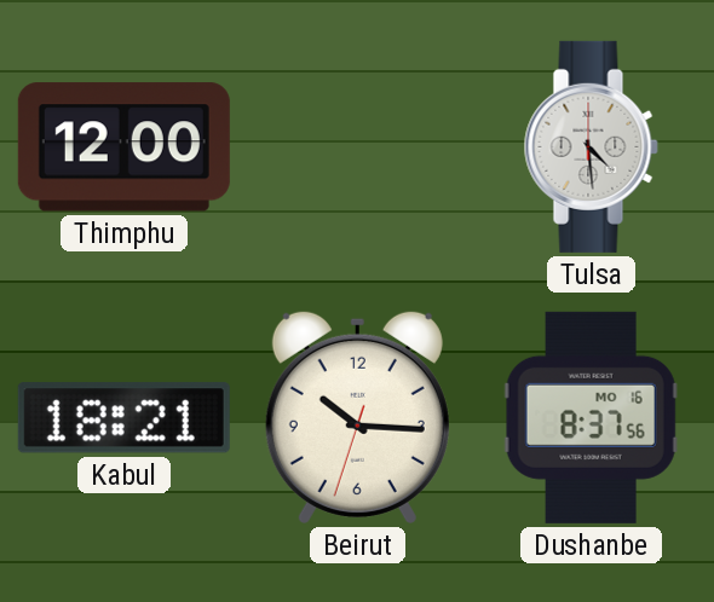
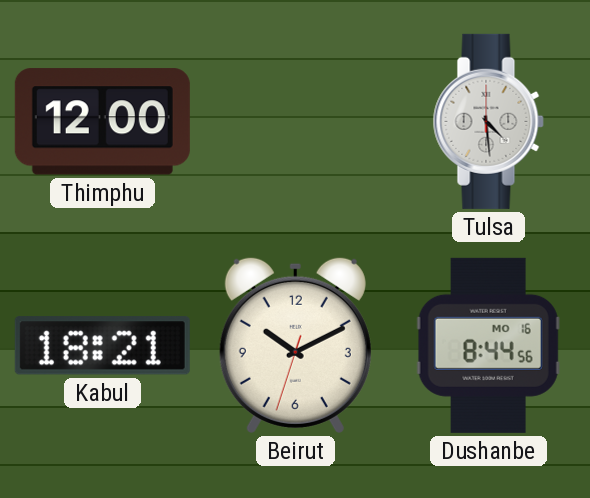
Beirut: 10:15 -> 10:10 (295, 345)
Dushanbe: 8:37 -> 8:44 (488, 345)
